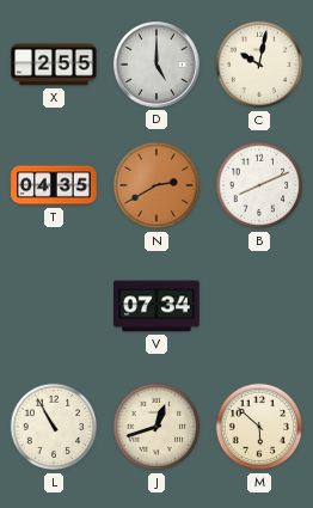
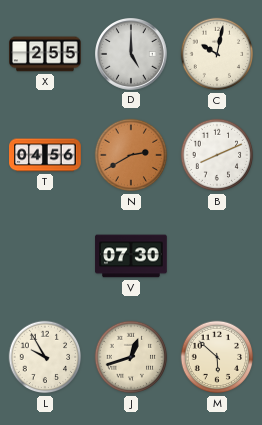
T: 04:35 -> 04:56 (45, 155)
V: 07:34 -> 07:30 (131, 256)
L: 10:55 -> 9:55 (45, 357)
